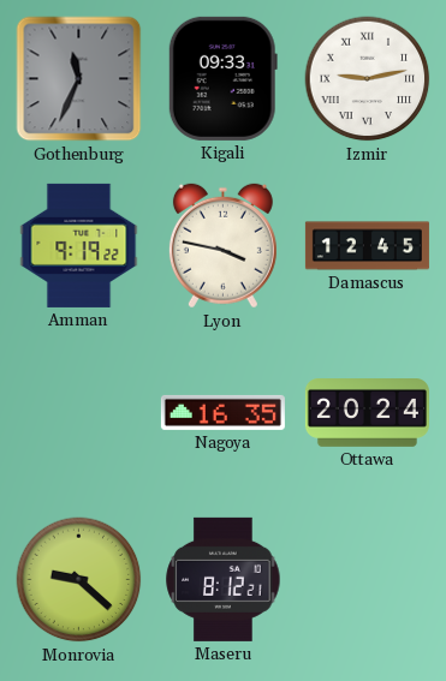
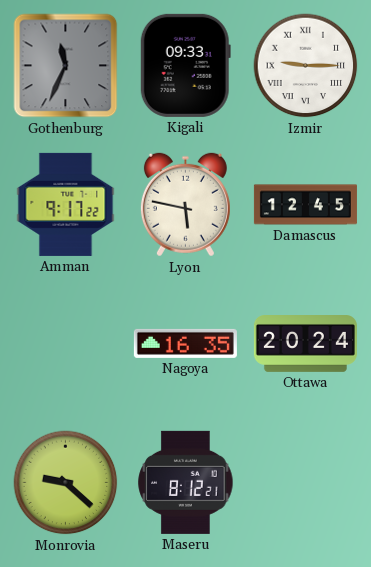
Izmir: 9:13 -> 9:15 (306, 66)
Amman: 9:19 -> 9:17 (66, 204)
Lyon: 3:47 -> 5:47 (185, 205)
